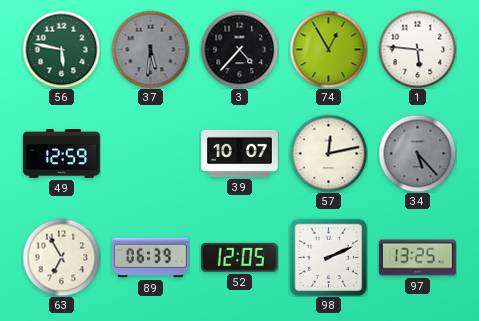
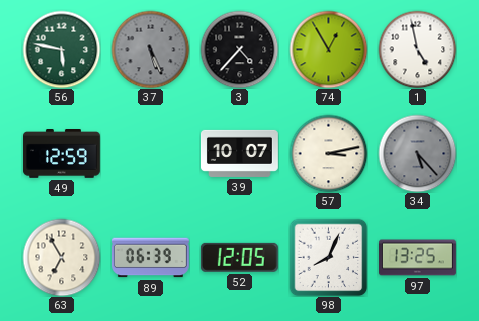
37: 5:31 -> 5:26 (150, 49)
1: 5:46 -> 4:58 (417, 49)
57: 12:13 -> 3:13 (328, 153)
98: 2:11 -> 8:04 (328, 257)
